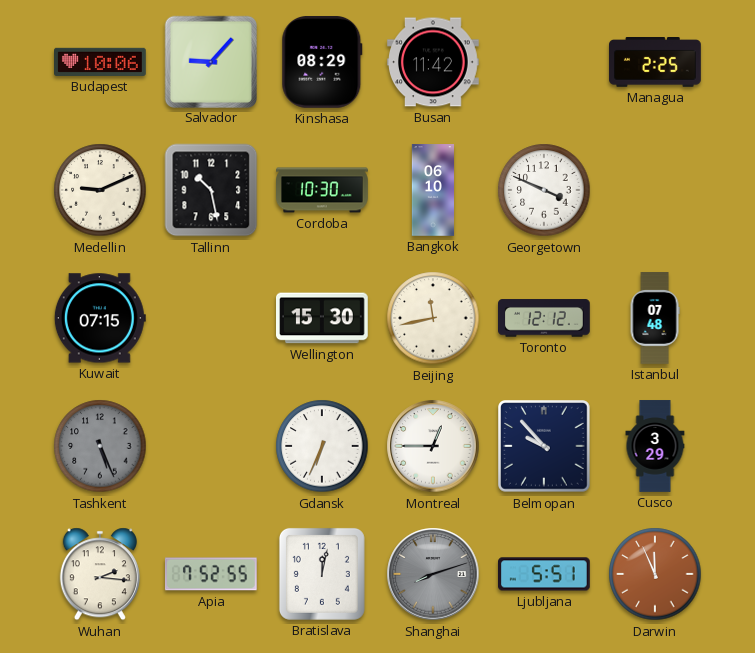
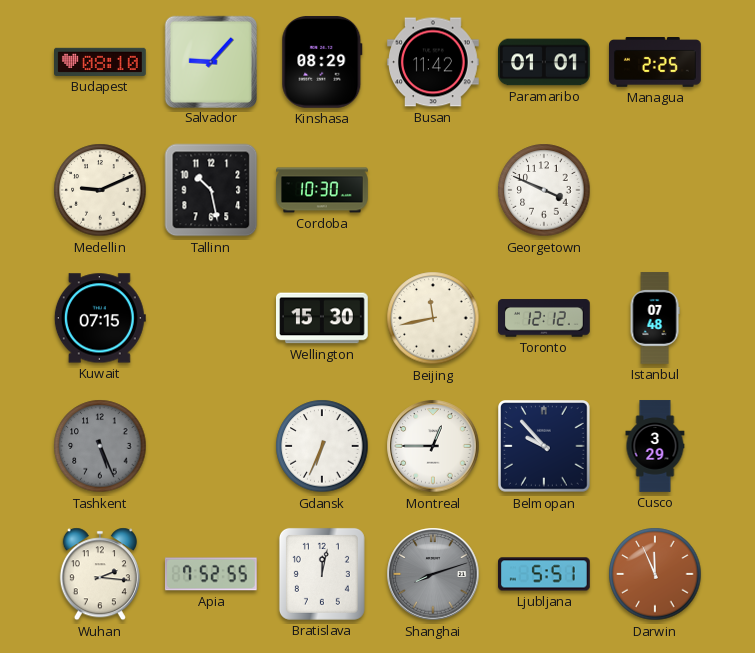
Budapest: 10:06 -> 08:10 (101, 62)
Paramaribo: none -> 01:01 (545, 62)
Bangkok: 06:10 -> none (433, 190)
